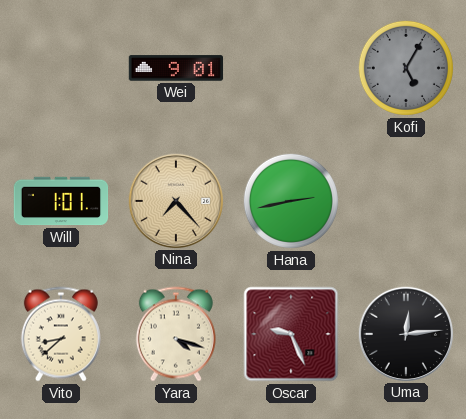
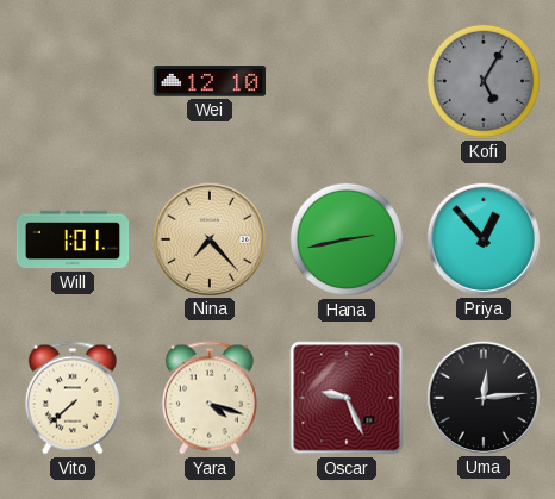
Wei: 9:01 -> 12:10 (210, 81)
Priya: none -> 12:53 (482, 238)
Vito: 8:38 -> 7:38 (73, 398)
